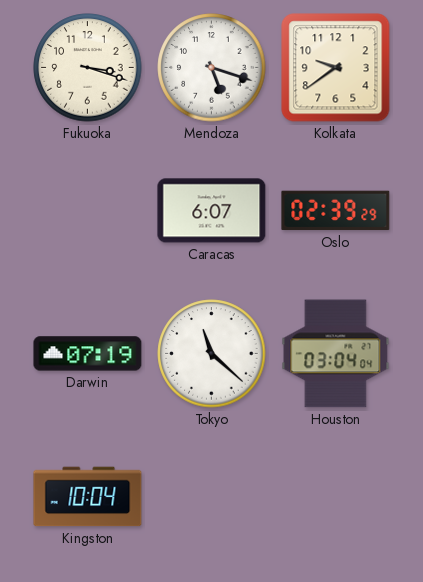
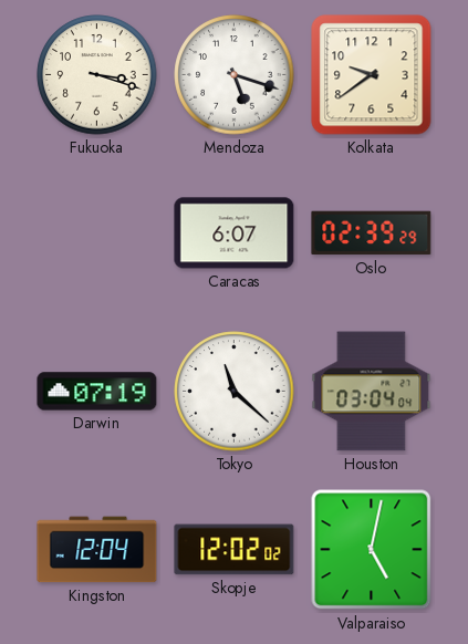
Kingston: 10:04 -> 12:04 (97, 550)
Skopje: none -> 12:02 (235, 550)
Valparaiso: none -> 5:02 (372, 550)
